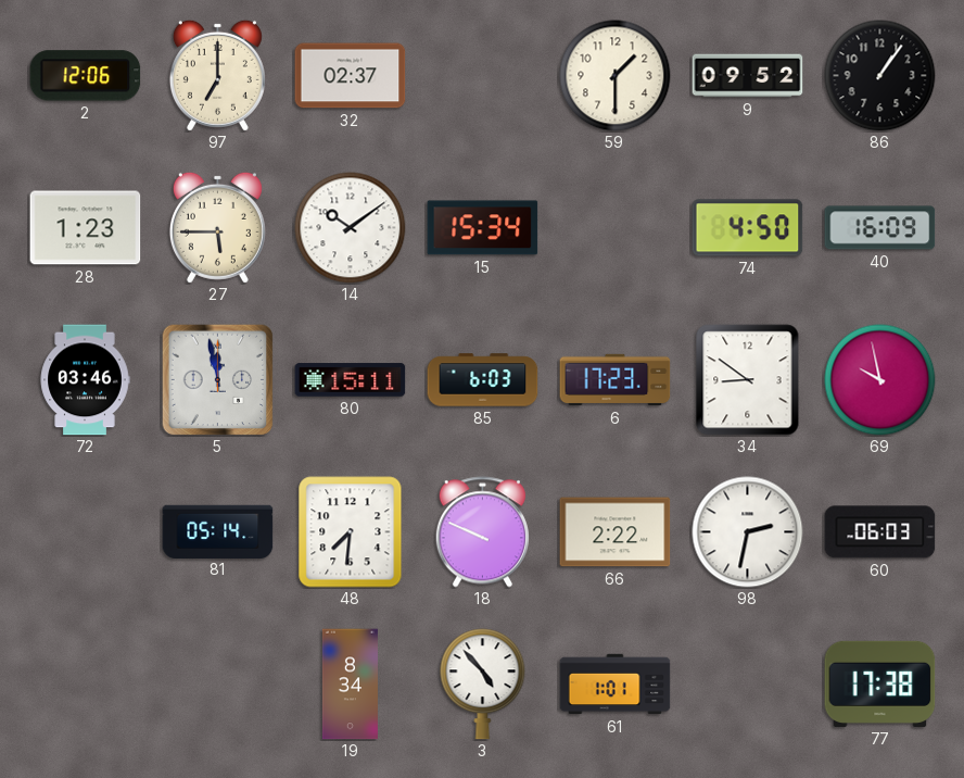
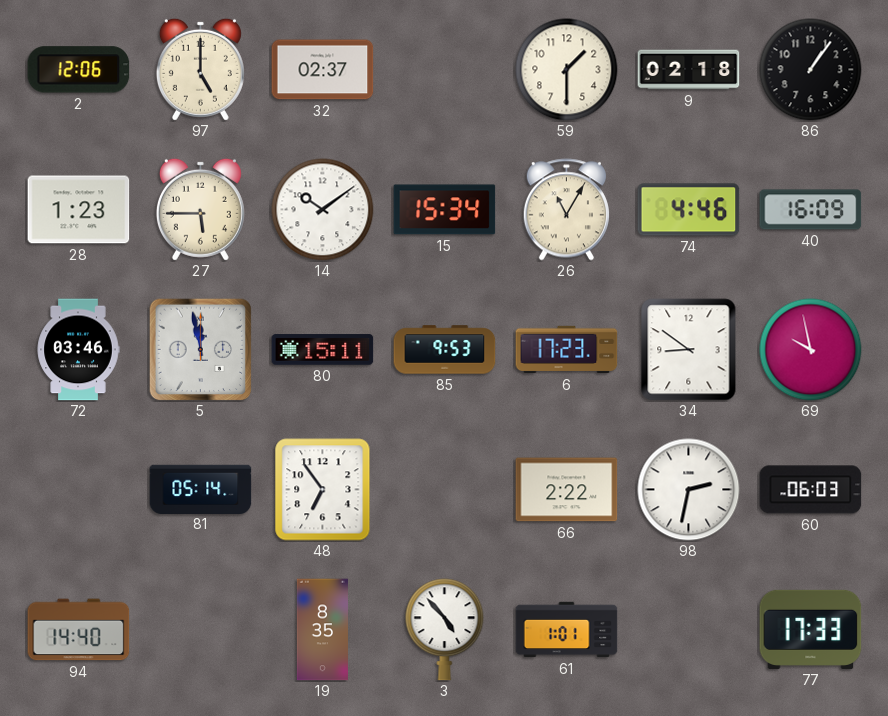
97: 7:00 -> 5:00 (200, 69)
9: 09:52 -> 02:18 (689, 70)
26: none -> 11:05 (566, 210)
74: 4:50 -> 4:46 (689, 210)
85: 6:03 -> 9:53 (445, 350)
48: 7:31 -> 6:54 (323, 490)
18: 9:49 -> none (482, 532)
94: none -> 14:40 (79, 630)
19: 8:34 -> 8:35 (322, 630)
77: 17:38 -> 17:33 (811, 629)
